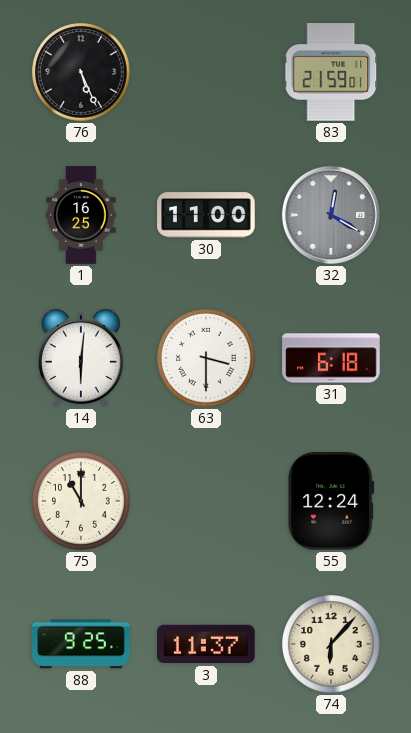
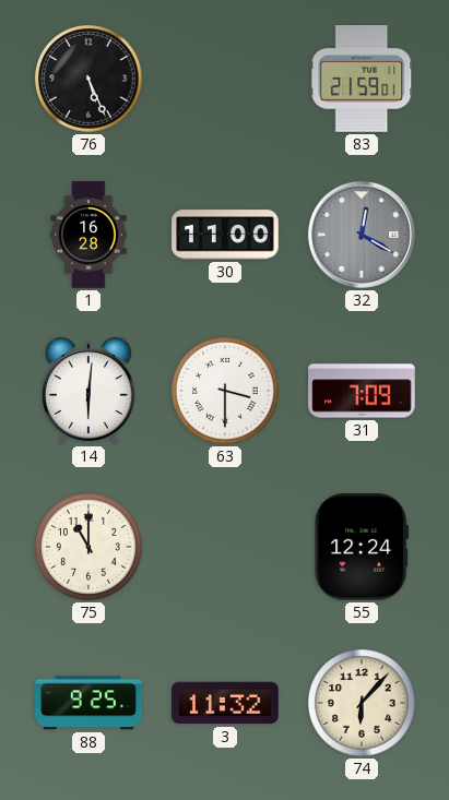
1: 16:25 -> 16:28 (88, 235)
31: 6:18 -> 7:09 (362, 391)
3: 11:37 -> 11:32 (225, 703)
